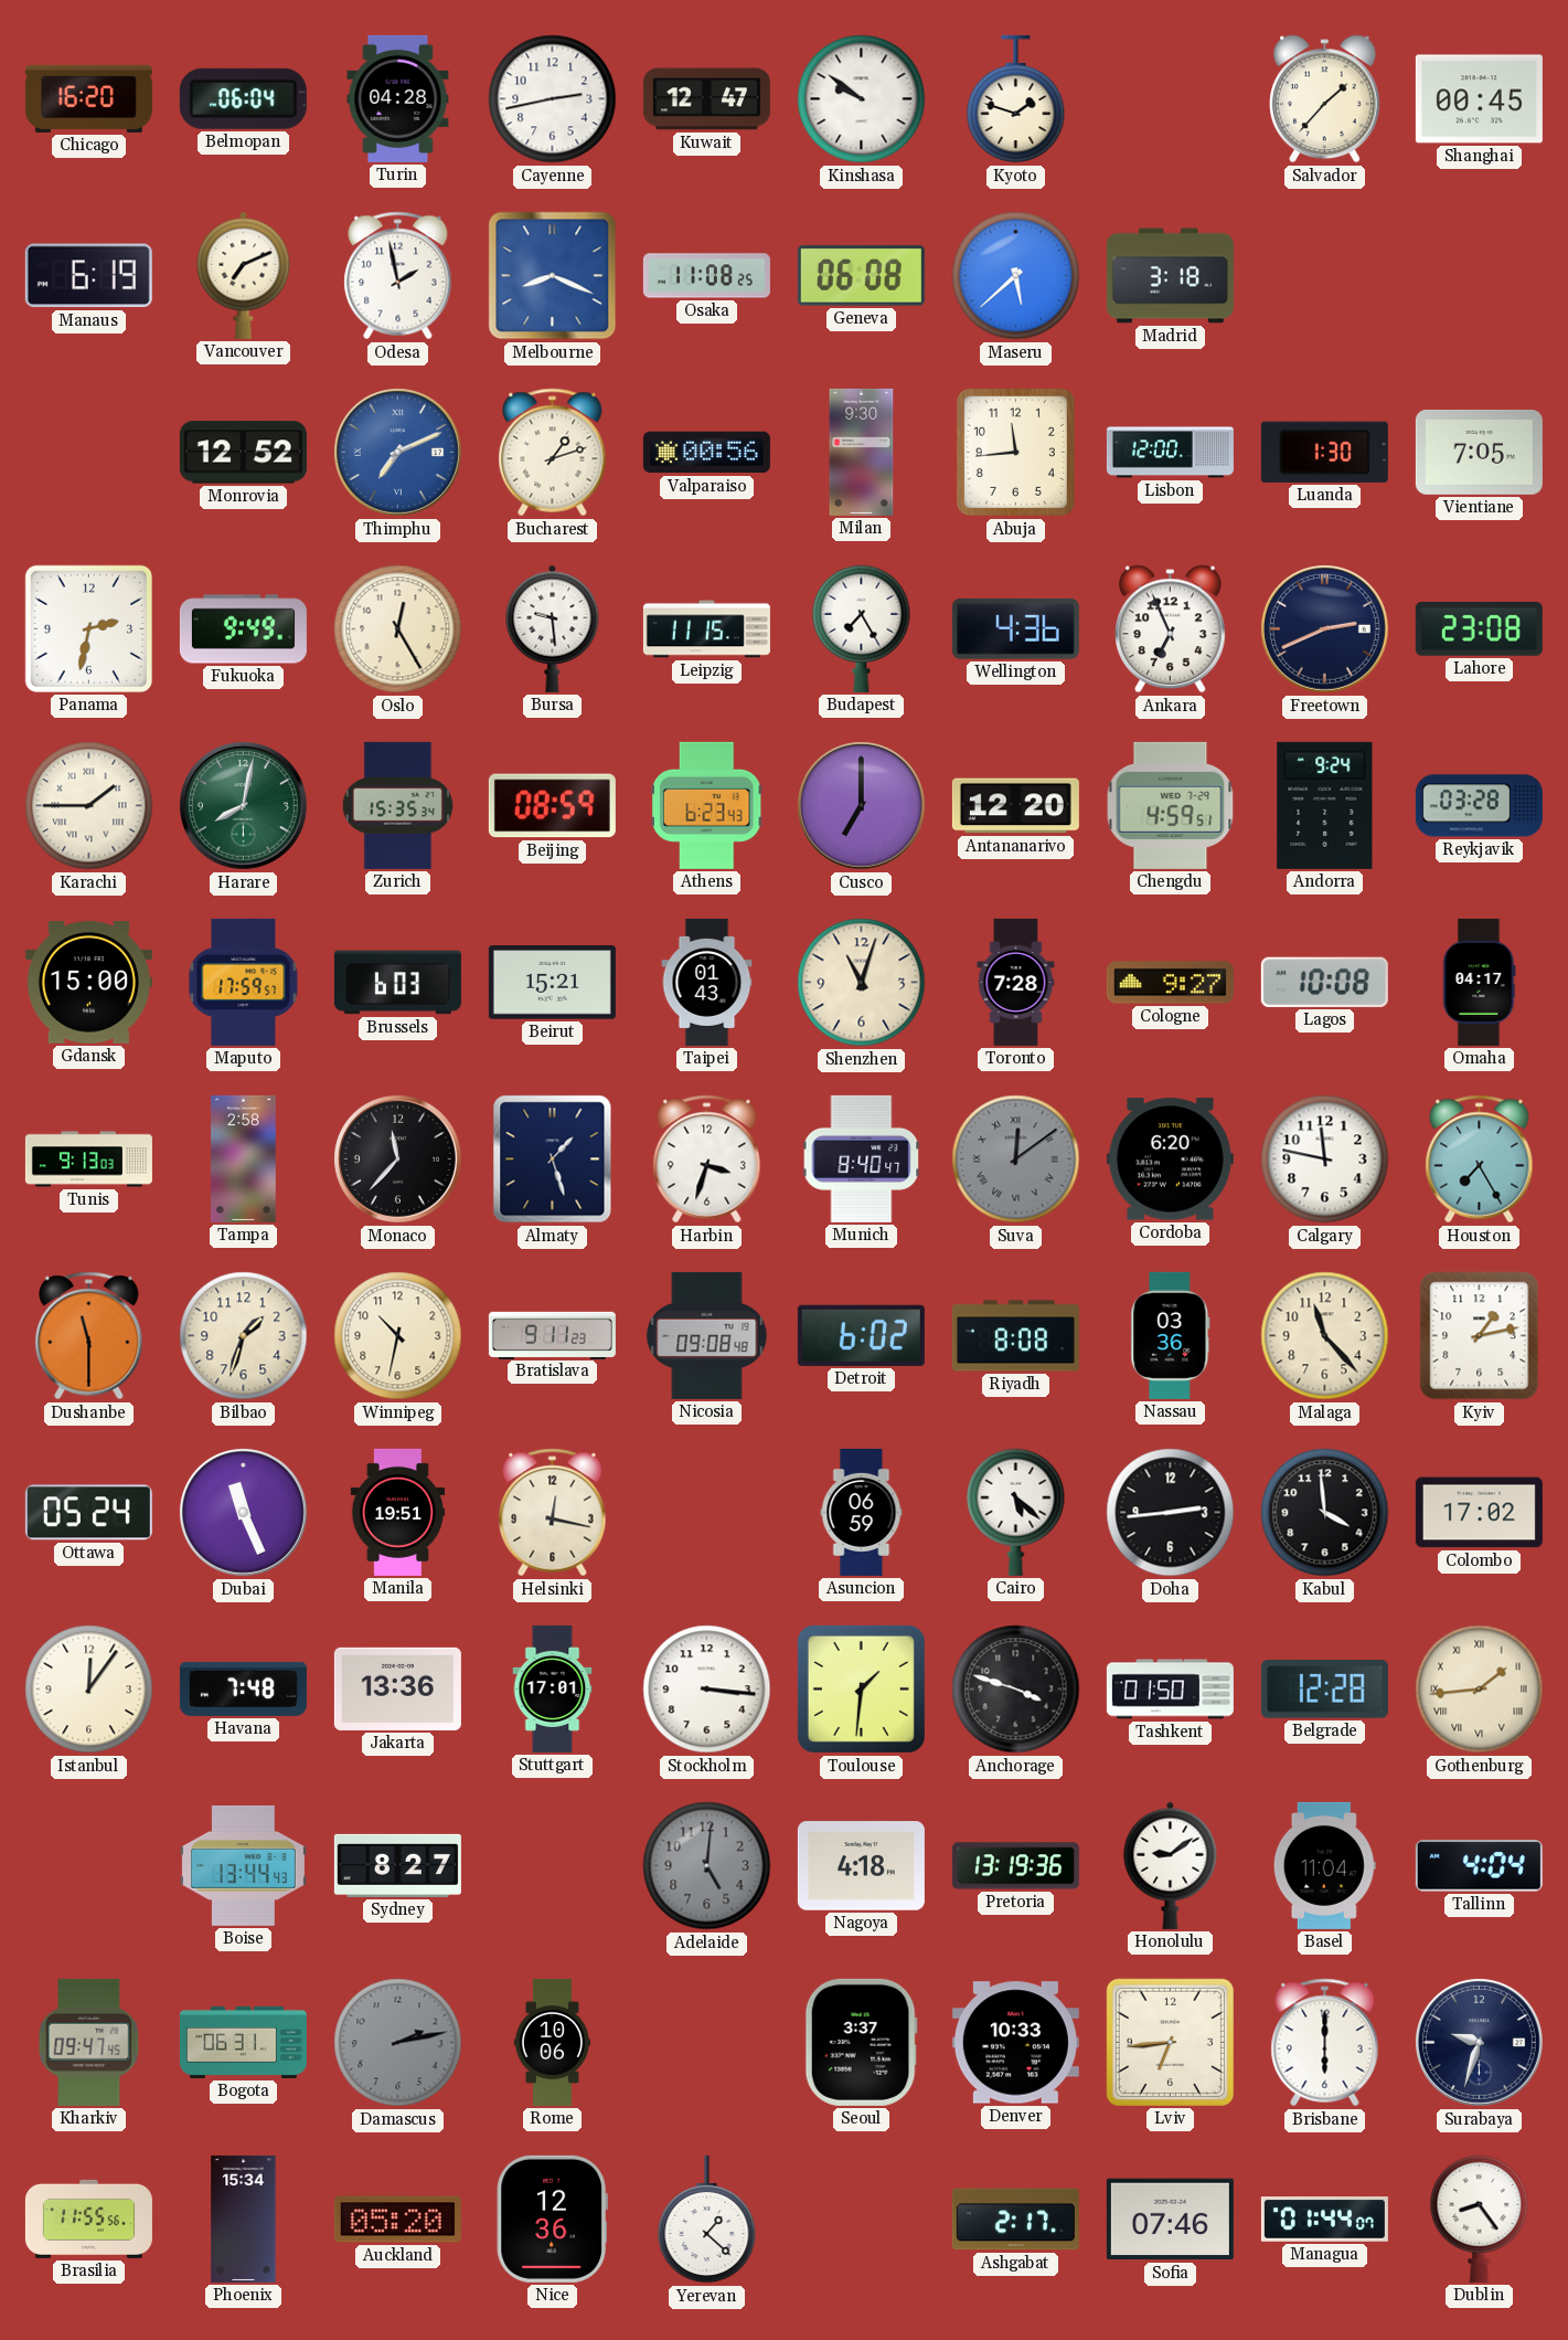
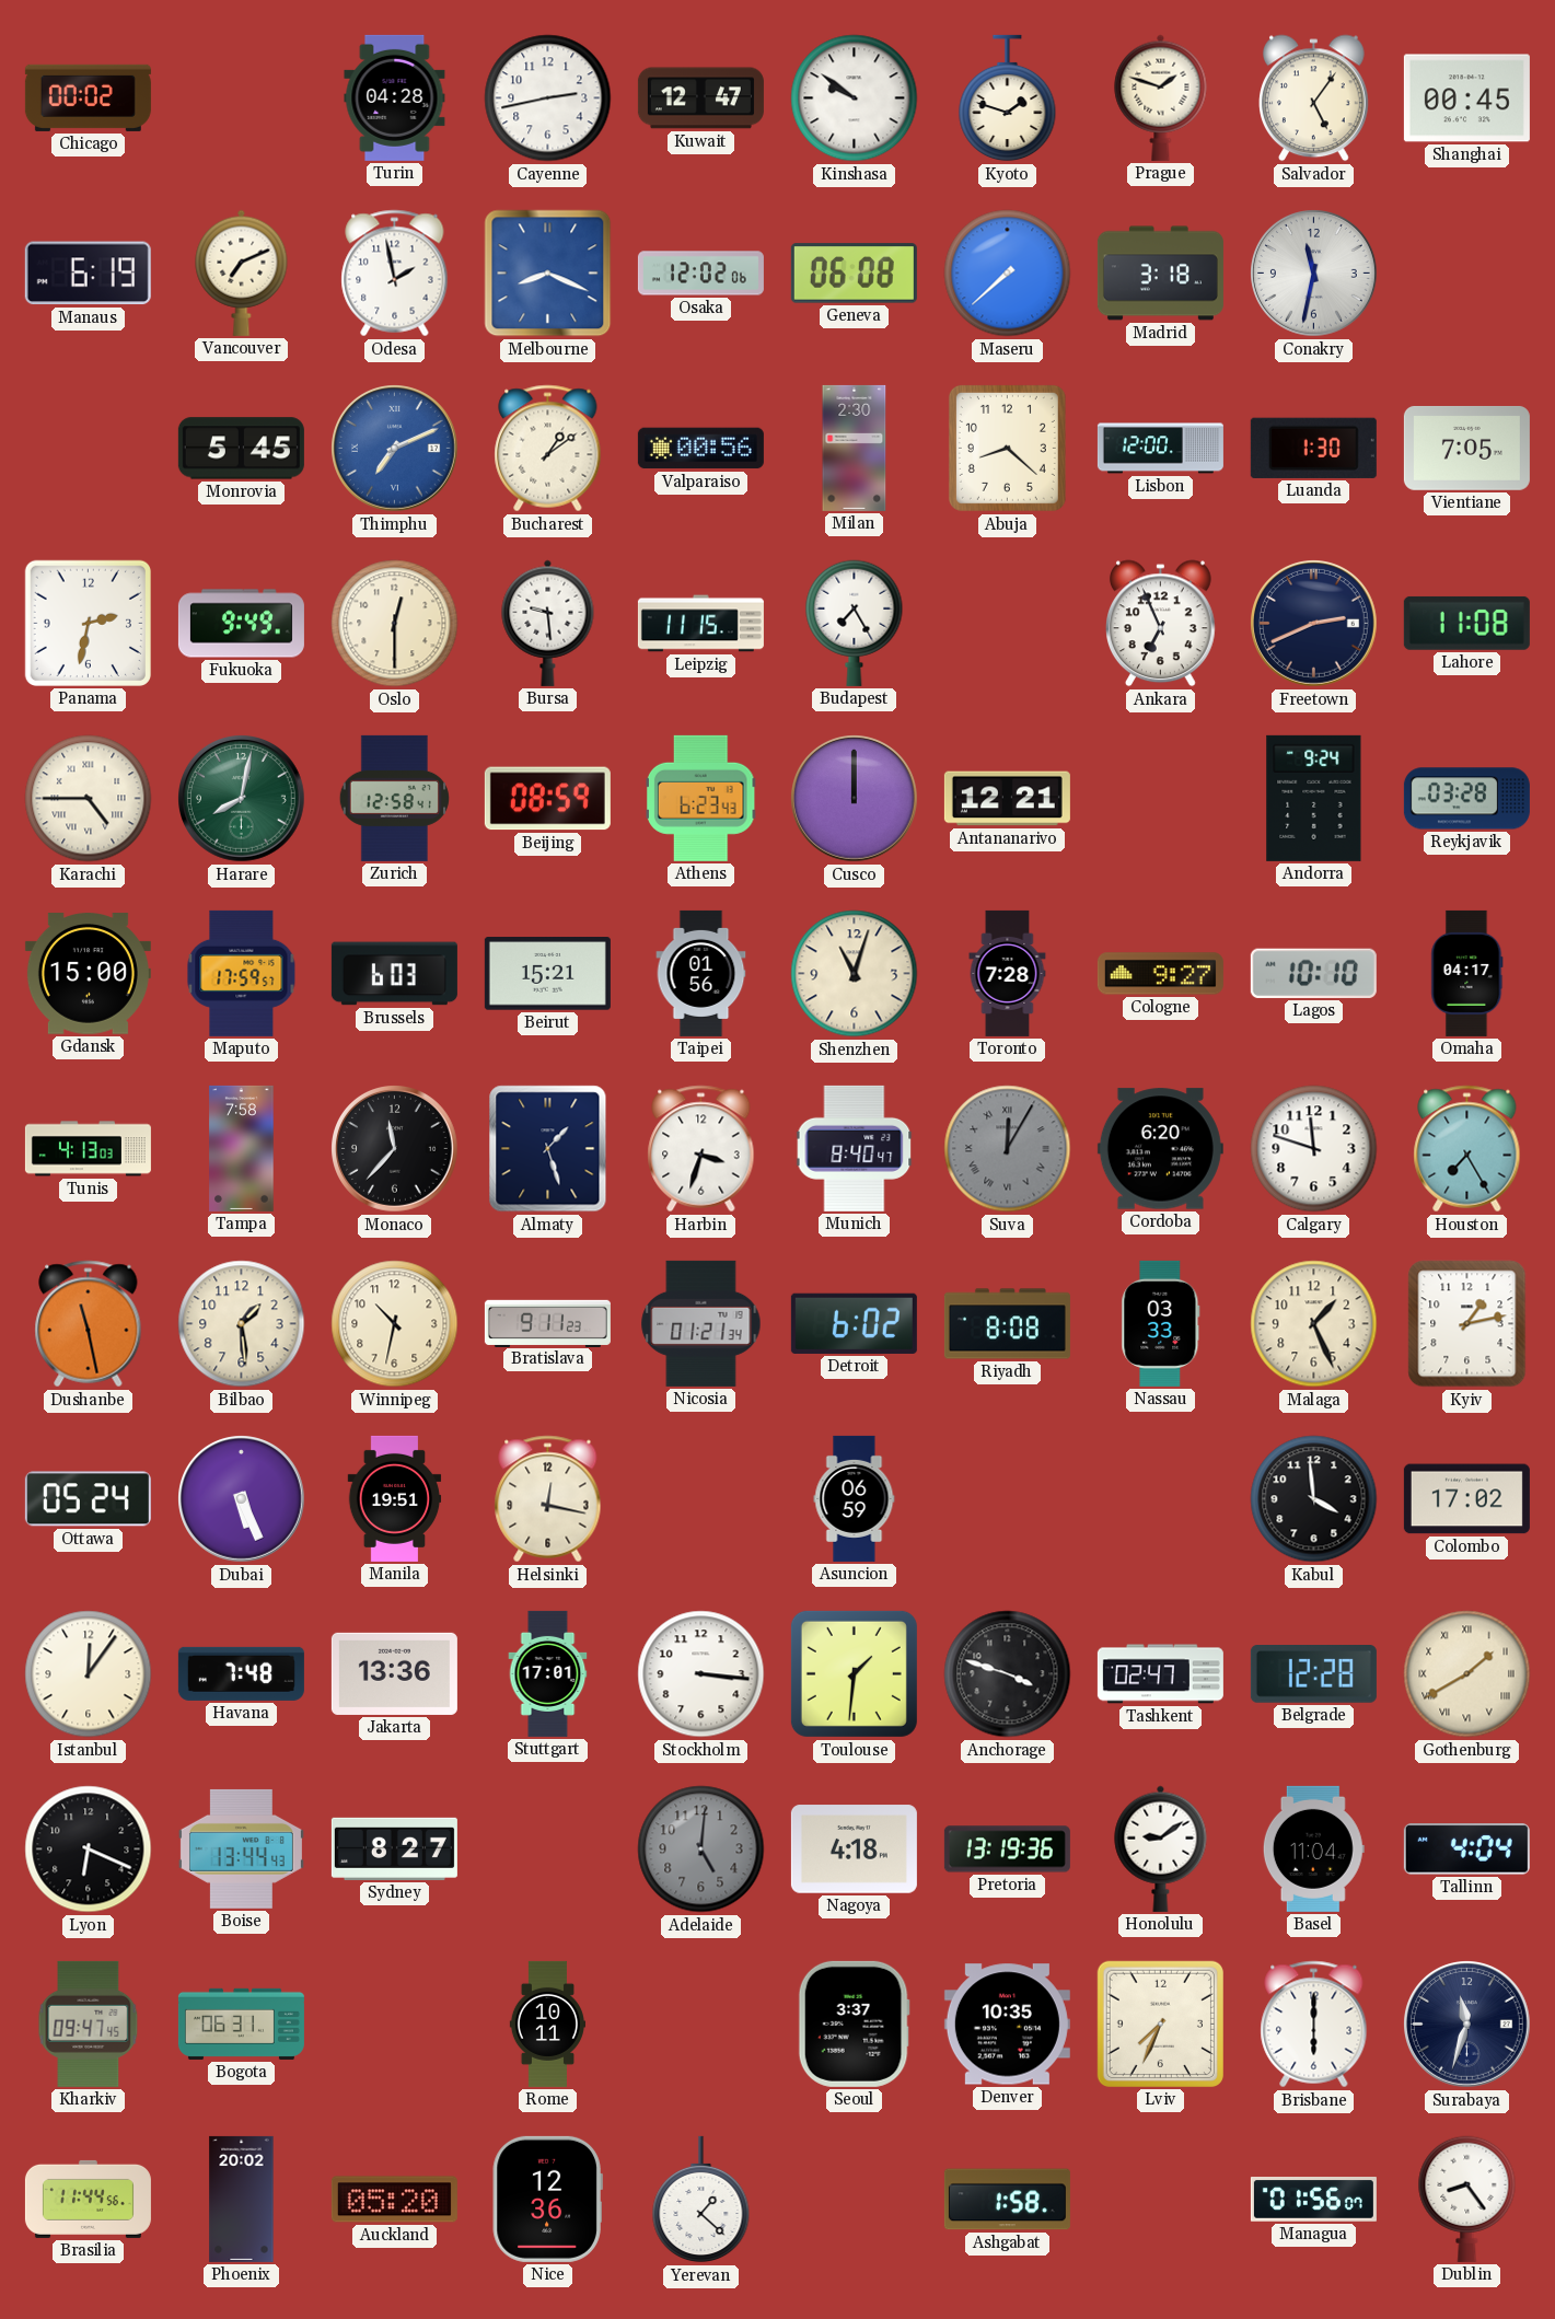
Chicago: 16:20 -> 00:02 (88, 97)
Belmopan: 06:04 -> none (243, 98)
Prague: none -> 1:48 (1161, 97)
Salvador: 1:37 -> 5:06 (1314, 98)
Osaka: 11:08 -> 12:02 (700, 274)
Maseru: 5:38 -> 7:38 (1008, 274)
Conakry: none -> 11:32 (1314, 274)
Monrovia: 12:52 -> 5:45 (241, 449)
Bucharest: 1:12 -> 1:09 (548, 449)
Milan: 9:30 -> 2:30 (855, 448)
Abuja: 11:44 -> 8:22 (1007, 448)
Oslo: 12:25 -> 12:30 (395, 624)
Wellington: 4:36 -> none (1015, 629)
Lahore: 23:08 -> 11:08 (1466, 623)
Karachi: 1:45 -> 4:45 (89, 799)
Zurich: 15:35 -> 12:58 (394, 798)
Cusco: 7:00 -> 12:00 (855, 799)
Antananarivo: 12:20 -> 12:21 (1007, 799)
Chengdu: 4:59 -> none (1171, 805)
Taipei: 01:43 -> 01:56 (701, 973)
Lagos: 10:08 -> 10:10 (1313, 973)
Tunis: 9:13 -> 4:13 (88, 1149)
Tampa: 2:58 -> 7:58 (242, 1148)
Suva: 12:09 -> 12:05 (1008, 1149)
Calgary: 11:47 -> 11:48 (1314, 1149)
Dushanbe: 11:30 -> 11:28 (89, 1324)
Bilbao: 1:33 -> 1:29 (242, 1324)
Nicosia: 09:08 -> 01:21 (701, 1323)
Nassau: 03:36 -> 03:33 (1161, 1323)
Malaga: 11:23 -> 1:26 (1314, 1324)
Dubai: 11:26 -> 5:26 (242, 1499)
Cairo: 5:22 -> none (1016, 1512)
Doha: 2:44 -> none (1171, 1513)
Tashkent: 01:50 -> 02:47 (1160, 1674)
Gothenburg: 1:44 -> 1:40 (1467, 1674)
Lyon: none -> 6:19 (89, 1850)
Damascus: 2:13 -> none (398, 2043)
Rome: 10:06 -> 10:11 (547, 2024)
Denver: 10:33 -> 10:35 (1007, 2025)
Lviv: 6:44 -> 7:34 (1160, 2024)
Surabaya: 9:33 -> 11:33 (1467, 2025)
Brasilia: 11:55 -> 11:44 (88, 2199)
Phoenix: 15:34 -> 20:02 (242, 2199)
Ashgabat: 2:17 -> 1:58 (1007, 2200)
Sofia: 07:46 -> none (1170, 2220)
Managua: 01:44 -> 01:56 (1313, 2200)
